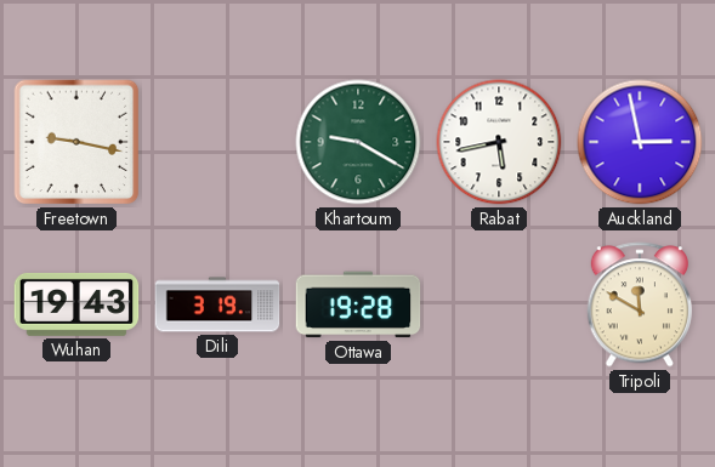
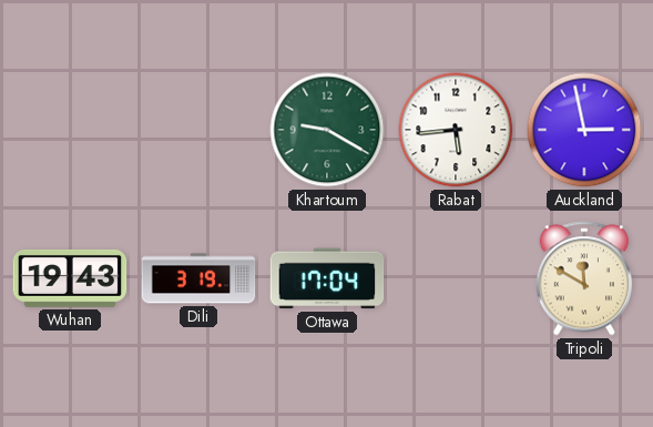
Freetown: 9:17 -> none (76, 142)
Rabat: 5:43 -> 5:44 (456, 130)
Ottawa: 19:28 -> 17:04 (327, 278)
